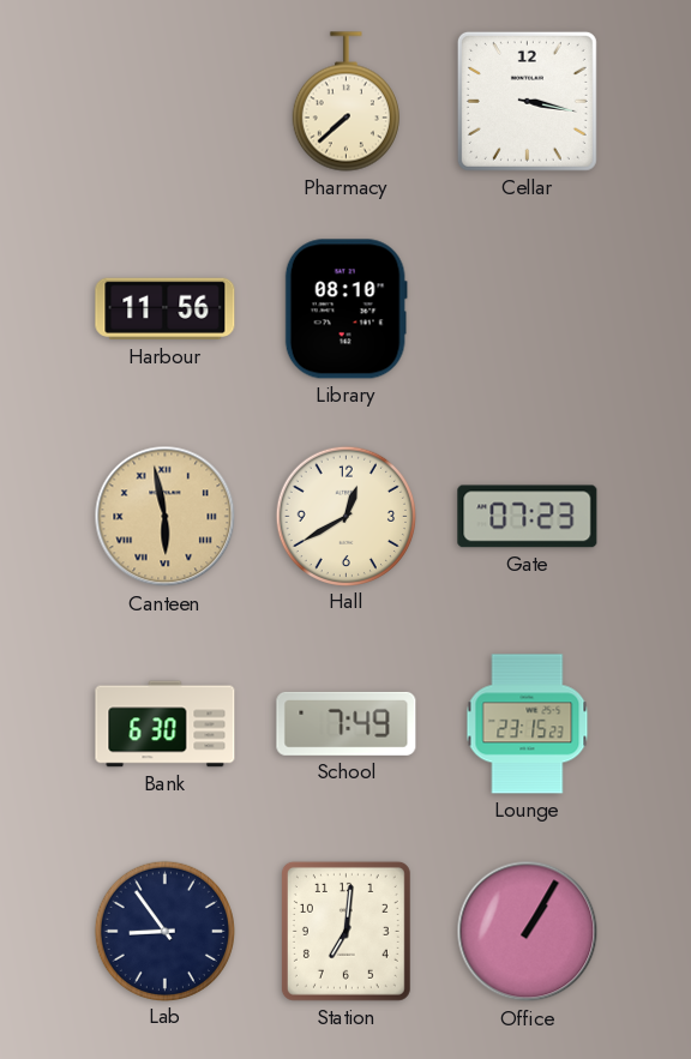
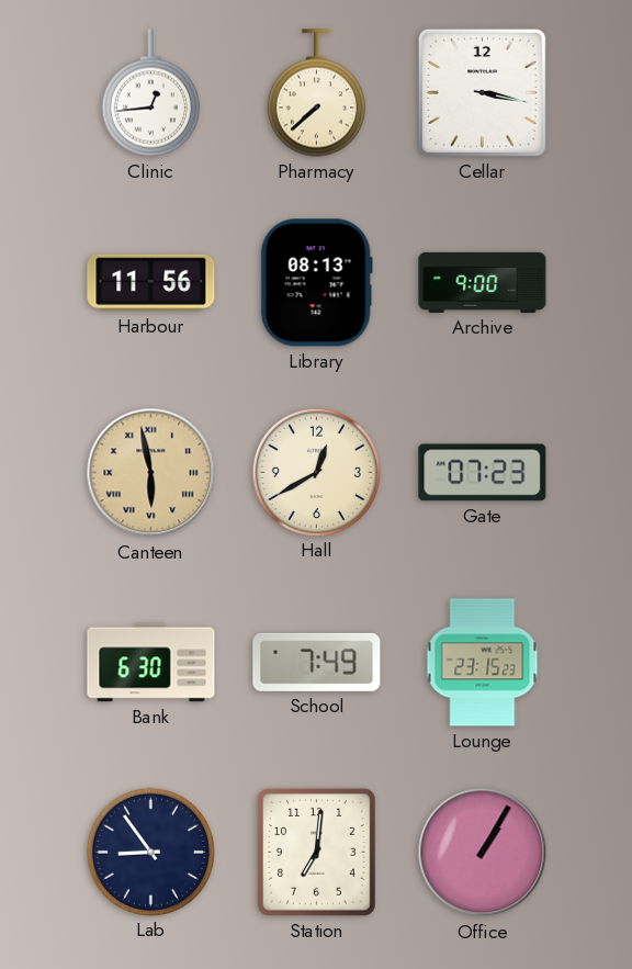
Clinic: none -> 12:44 (150, 93)
Library: 08:10 -> 08:13 (316, 283)
Archive: none -> 9:00 (483, 282)
